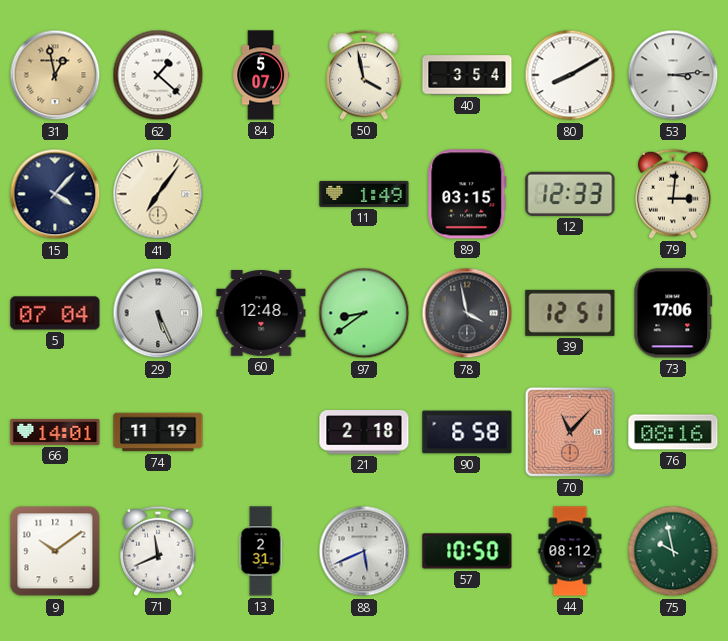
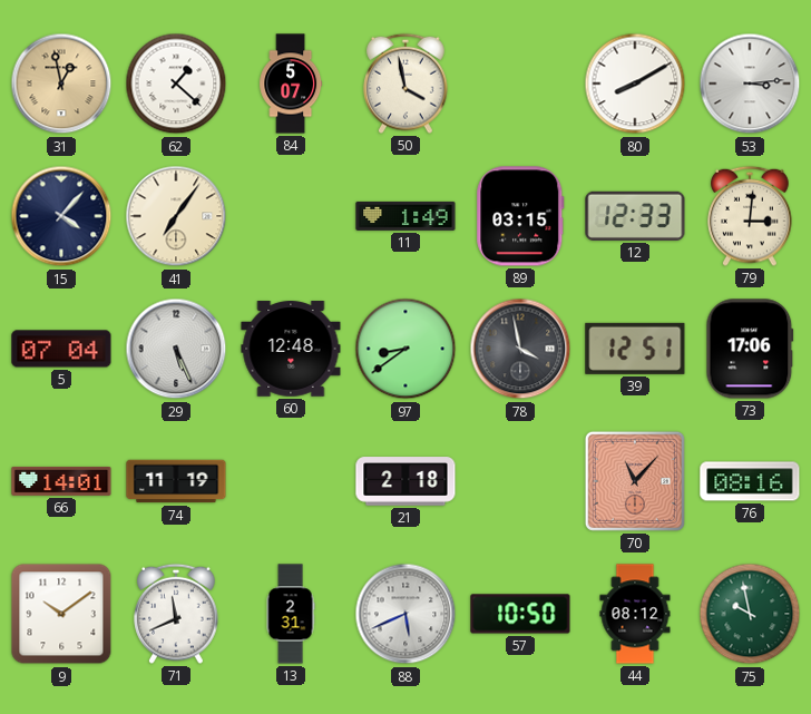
40: 3:54 -> none (467, 75)
90: 6:58 -> none (467, 432)
